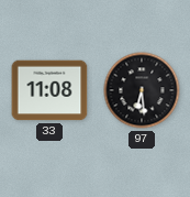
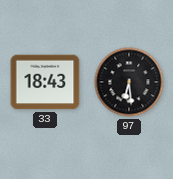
33: 11:08 -> 18:43 (45, 82)
